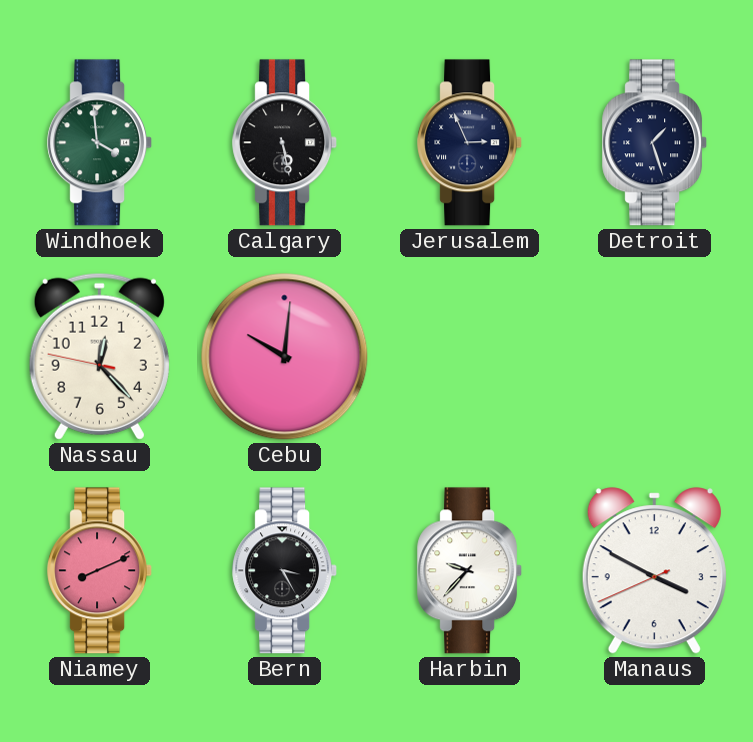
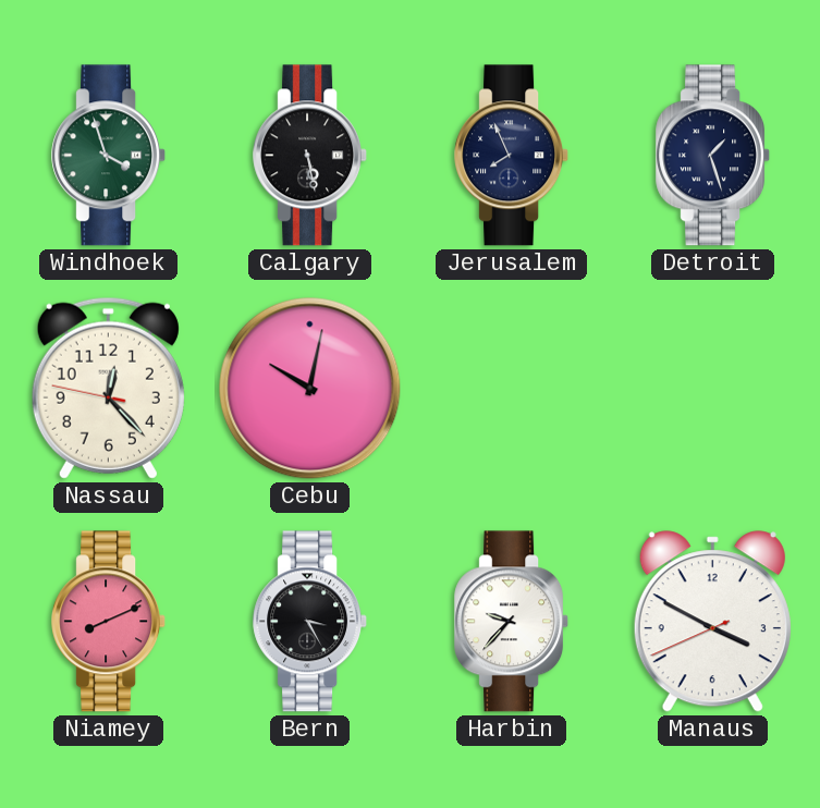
Windhoek: 3:59 -> 3:57 (109, 156)
Jerusalem: 2:56 -> 7:56 (512, 156)
Cebu: 10:01 -> 10:02 (310, 389)
